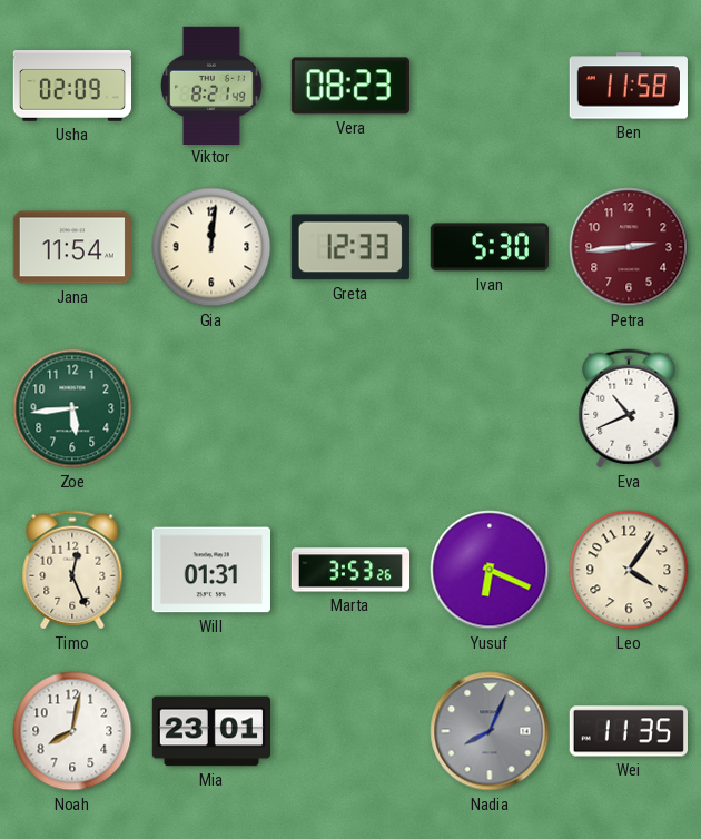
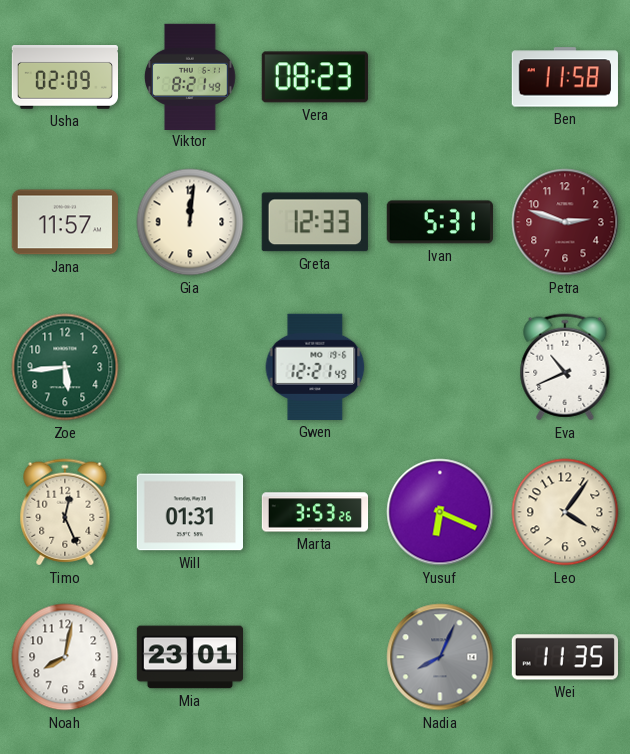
Jana: 11:54 -> 11:57 (64, 222)
Ivan: 5:30 -> 5:31 (440, 222)
Petra: 2:44 -> 2:48 (565, 222)
Gwen: none -> 12:21 (315, 367)
